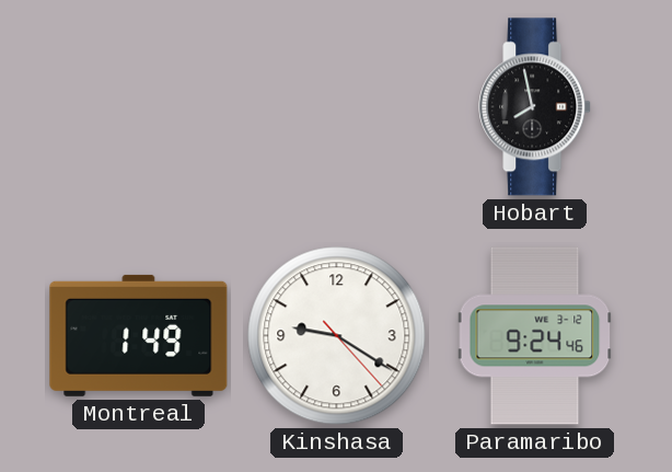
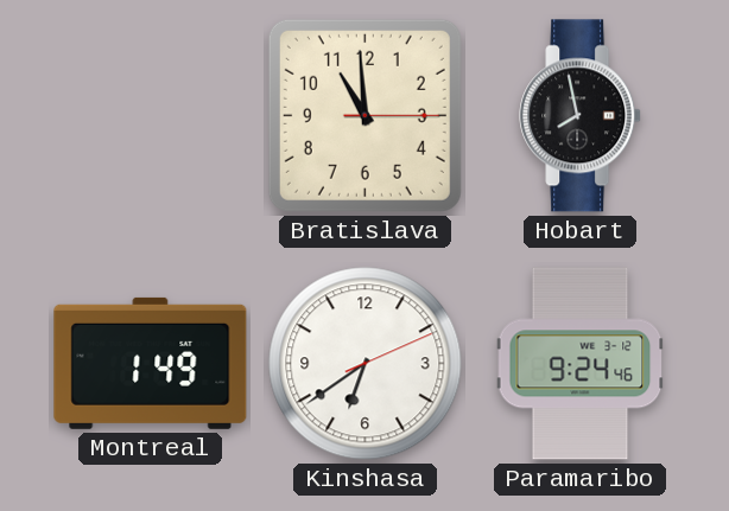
Bratislava: none -> 10:59 (364, 115)
Kinshasa: 9:20 -> 6:39 (366, 364)
